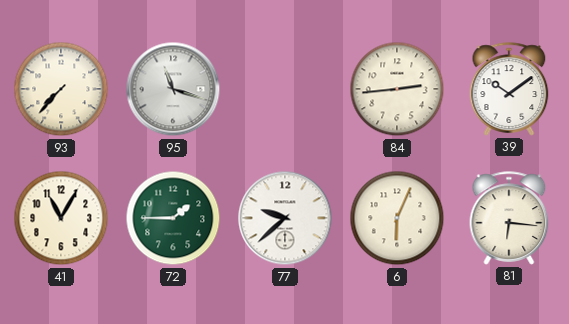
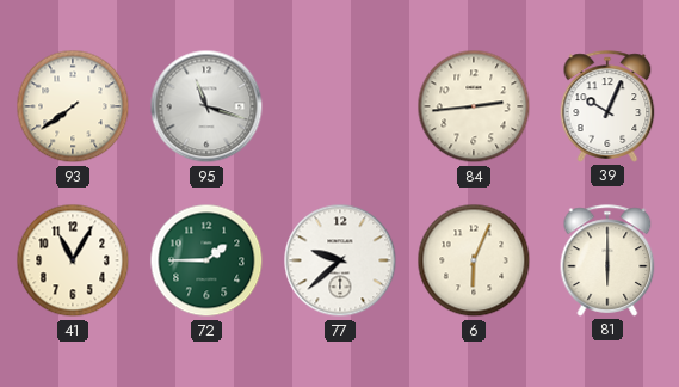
93: 7:37 -> 7:39 (73, 106)
39: 10:09 -> 10:04 (607, 106)
81: 6:16 -> 6:00 (607, 260)
